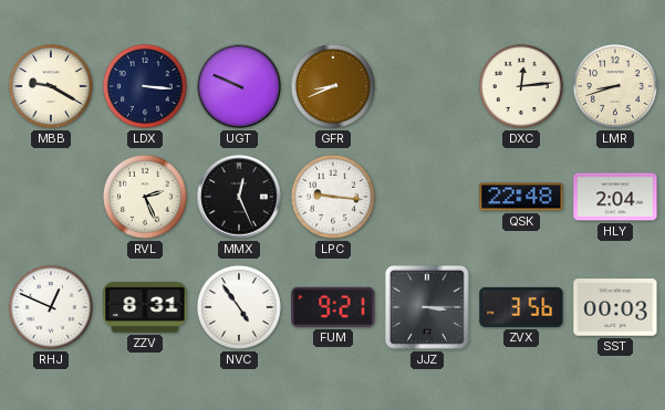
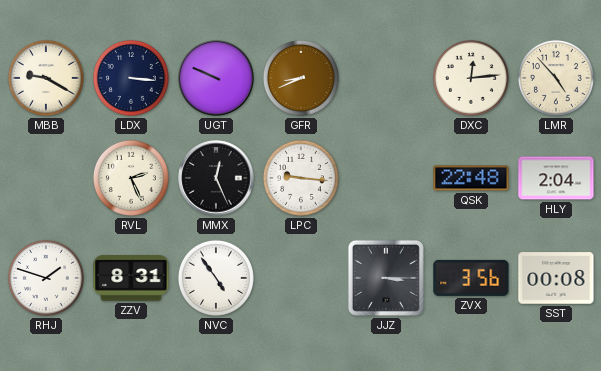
LMR: 8:42 -> 4:53 (556, 78)
RHJ: 12:49 -> 1:48 (46, 278)
FUM: 9:21 -> none (333, 307)
SST: 00:03 -> 00:08 (556, 278)
